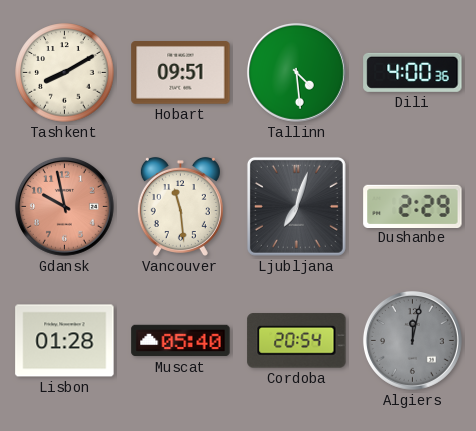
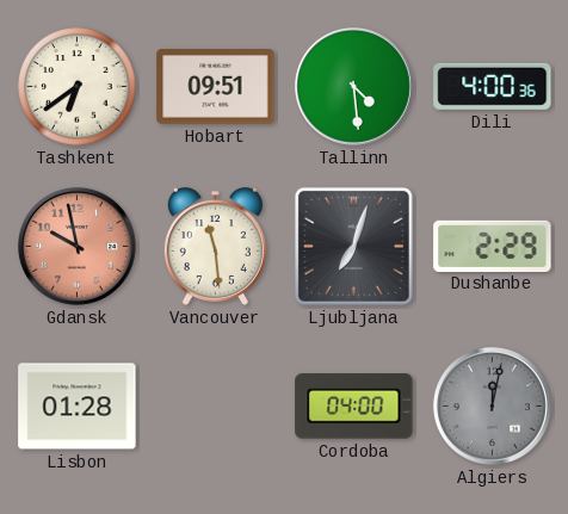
Tashkent: 8:10 -> 6:39 (78, 87)
Muscat: 05:40 -> none (181, 341)
Cordoba: 20:54 -> 04:00 (354, 407)
